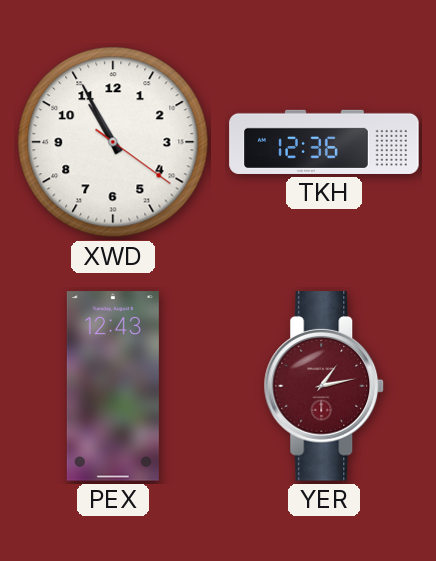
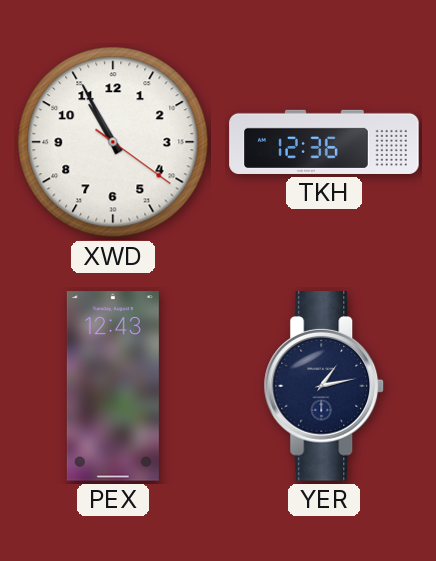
YER dial: burgundy -> navy (324, 386)
